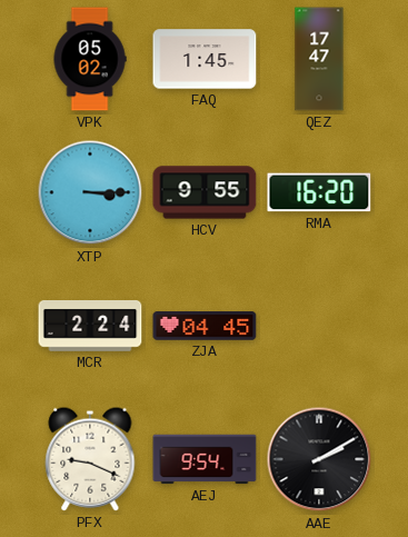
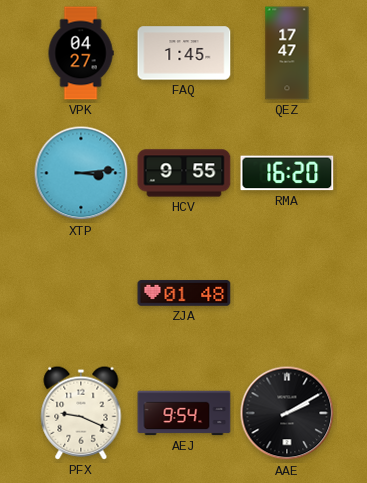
VPK: 05:02 -> 04:27 (81, 53)
XTP: 3:15 -> 3:14 (81, 173)
MCR: 2:24 -> none (90, 326)
ZJA: 04:45 -> 01:48 (184, 293)
